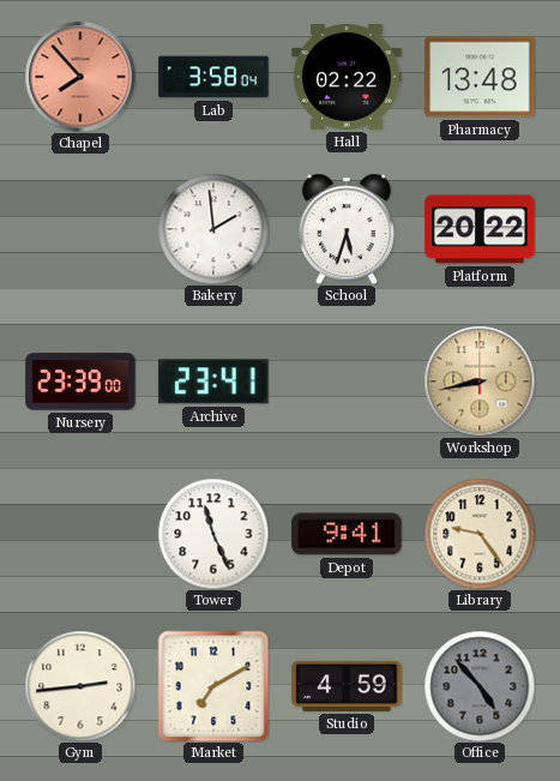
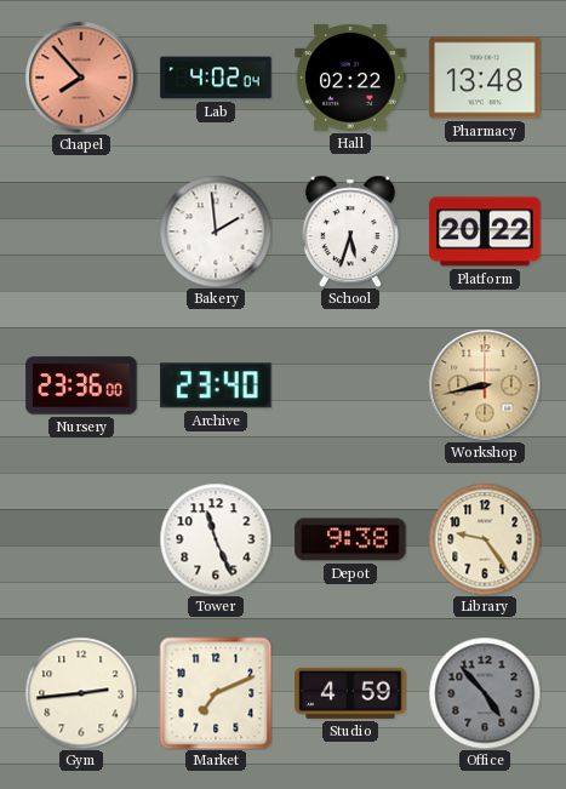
Lab: 3:58 -> 4:02 (216, 78)
Nursery: 23:39 -> 23:36 (81, 385)
Archive: 23:41 -> 23:40 (216, 385)
Depot: 9:41 -> 9:38 (350, 539)
Market: 7:10 -> 7:11 (216, 693)
